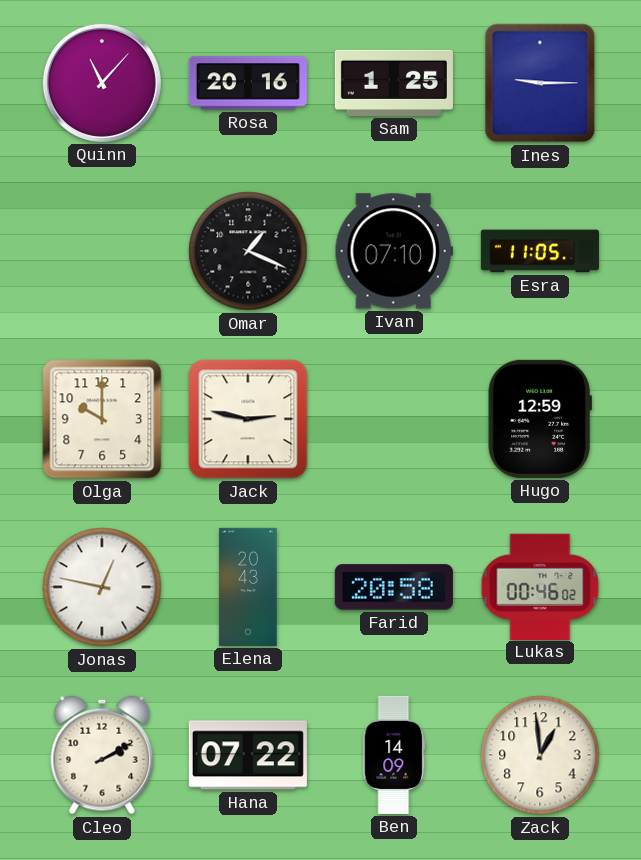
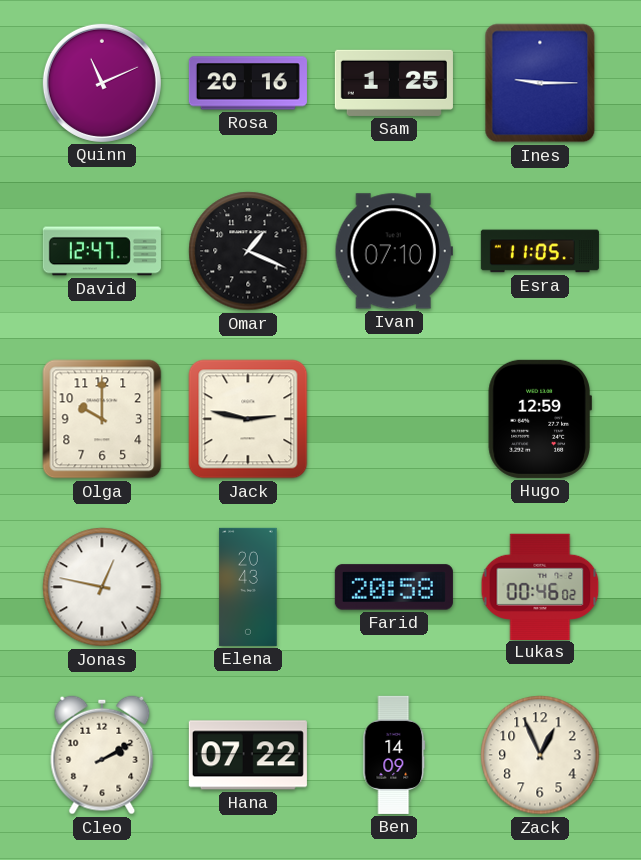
Quinn: 11:07 -> 11:11 (102, 83)
David: none -> 12:47 (102, 251)
Zack: 12:59 -> 12:56 (540, 755)
